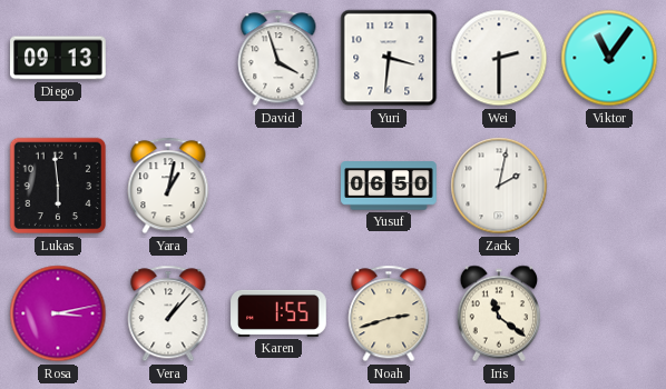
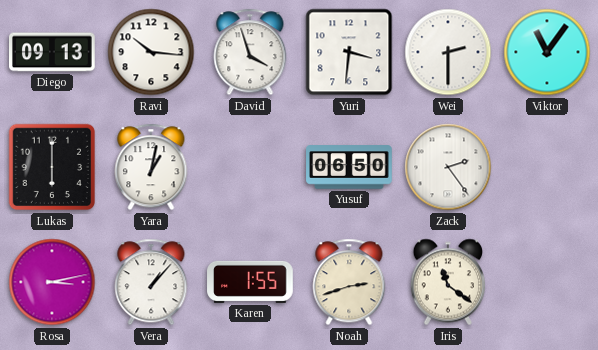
Ravi: none -> 10:16 (151, 52)
Lukas: 5:59 -> 6:00 (52, 167)
Zack: 2:02 -> 2:24 (448, 167)
